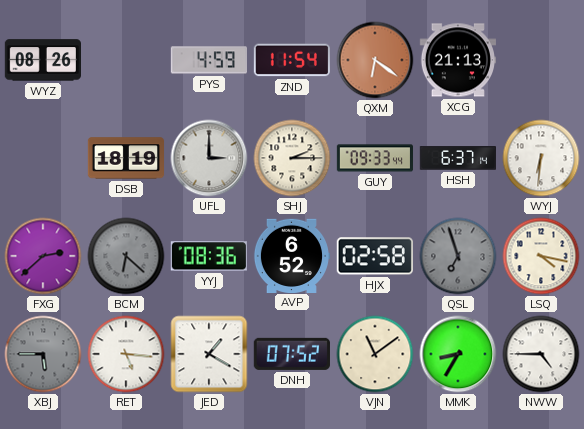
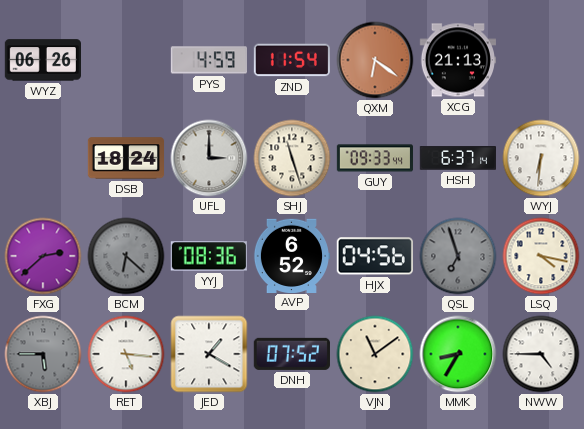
WYZ: 08:26 -> 06:26 (42, 60)
DSB: 18:19 -> 18:24 (126, 158)
SHJ: 2:15 -> 11:27 (292, 158)
HJX: 02:58 -> 04:56 (375, 256)
